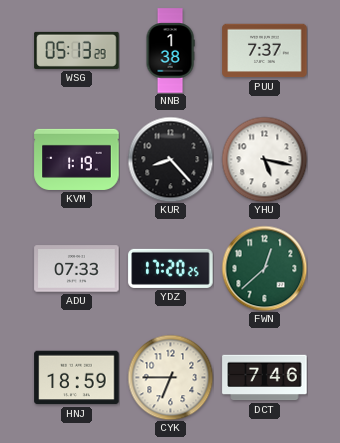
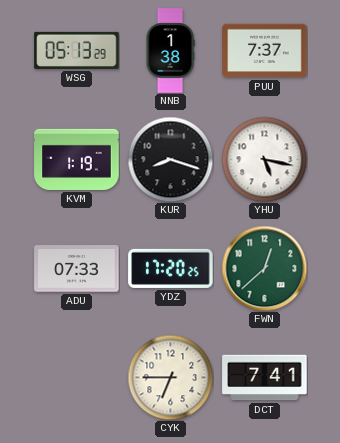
KUR: 8:23 -> 8:18 (170, 159)
HNJ: 18:59 -> none (77, 378)
DCT: 7:46 -> 7:41 (265, 378)
